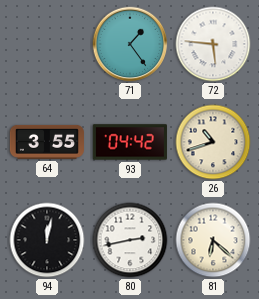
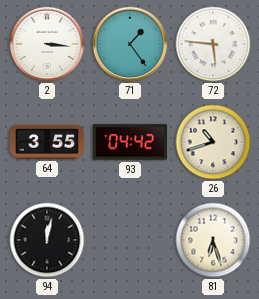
2: none -> 3:16 (47, 44)
80: 2:43 -> none (130, 240)
81: 6:22 -> 6:27 (213, 240)
